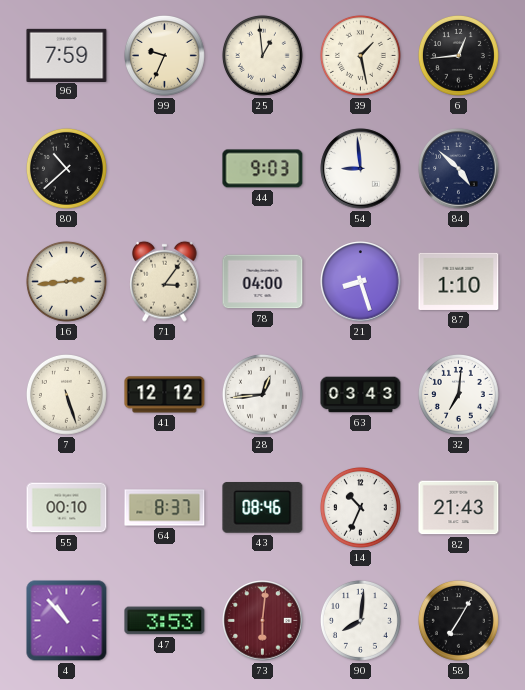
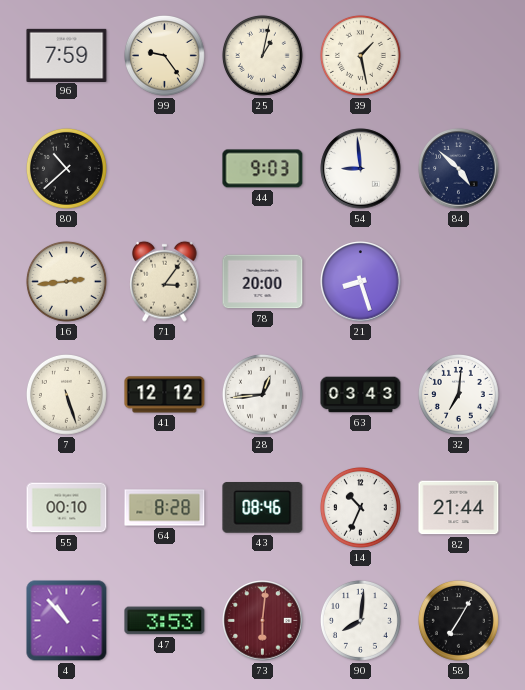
99: 9:34 -> 9:24 (164, 55)
25: 12:59 -> 1:02 (262, 55)
6: 12:44 -> none (458, 55)
78: 04:00 -> 20:00 (263, 282)
87: 1:10 -> none (459, 281)
64: 8:37 -> 8:28 (165, 508)
82: 21:43 -> 21:44 (459, 508)
